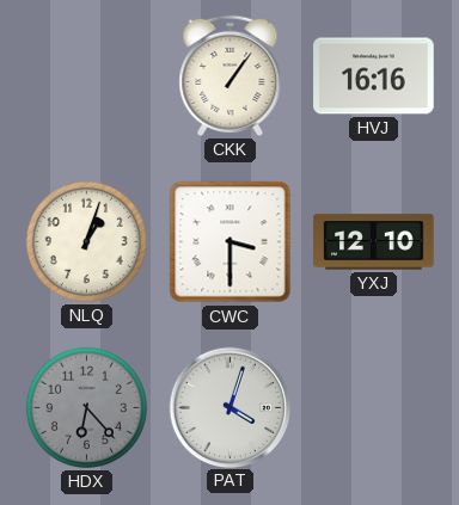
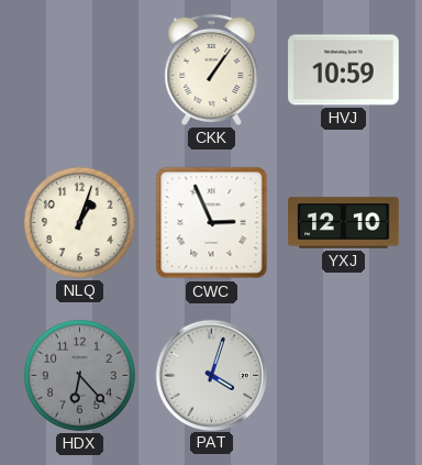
HVJ: 16:16 -> 10:59 (344, 70)
CWC: 3:30 -> 2:56 (212, 223)
